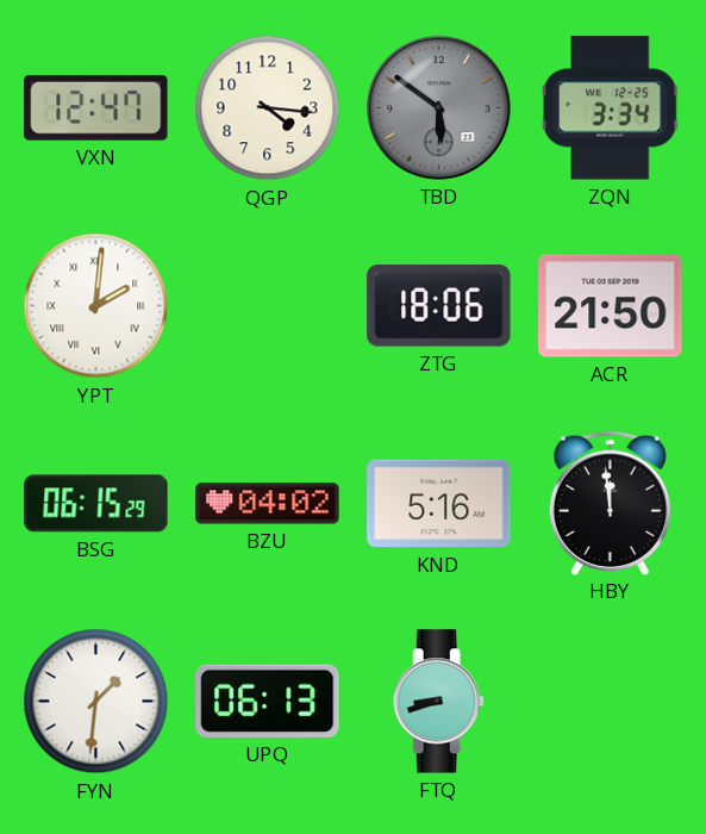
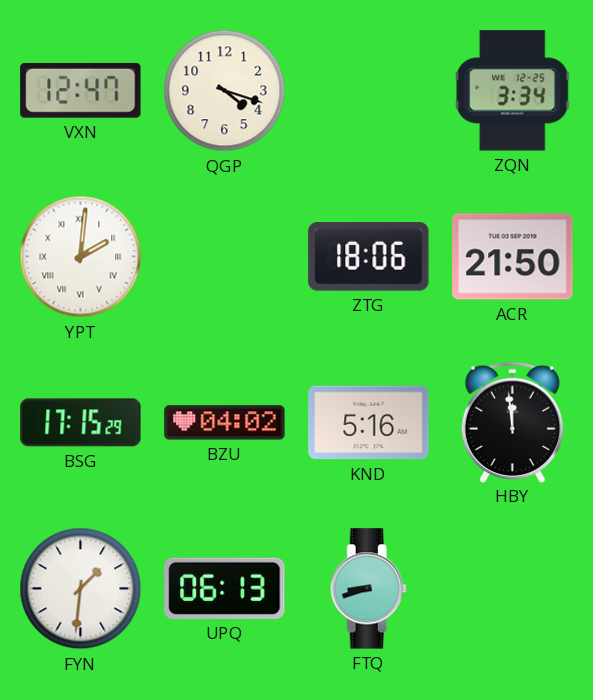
QGP: 4:16 -> 4:18 (225, 91)
TBD: 5:51 -> none (439, 108)
BSG: 06:15 -> 17:15 (81, 423)
